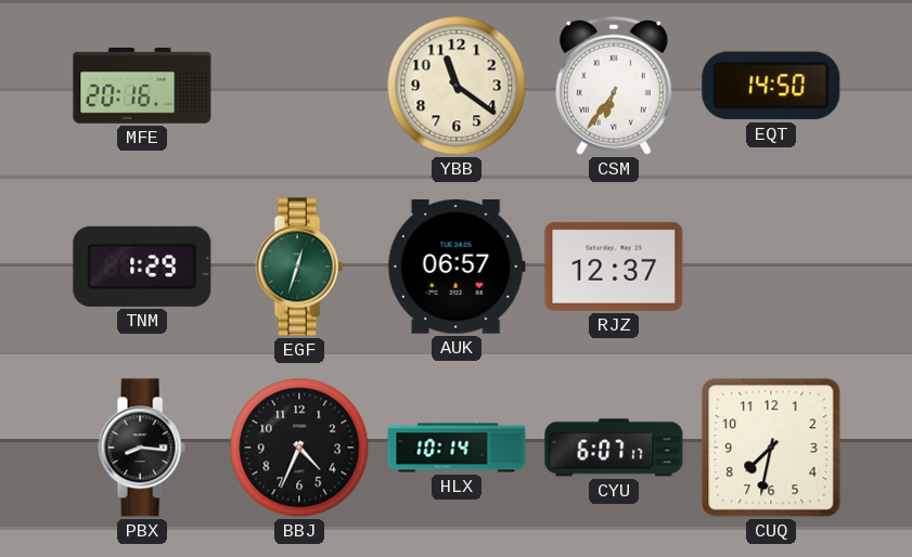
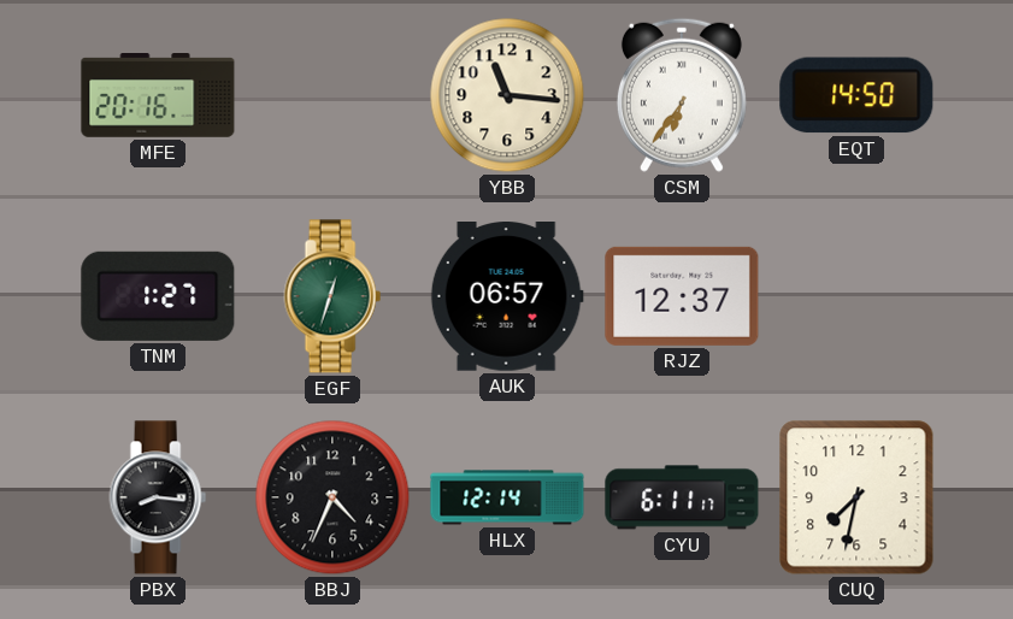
YBB: 11:21 -> 11:16 (507, 95)
TNM: 1:29 -> 1:27 (158, 296)
HLX: 10:14 -> 12:14 (507, 497)
CYU: 6:07 -> 6:11 (682, 497)
